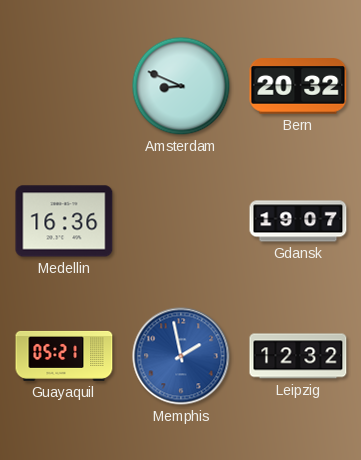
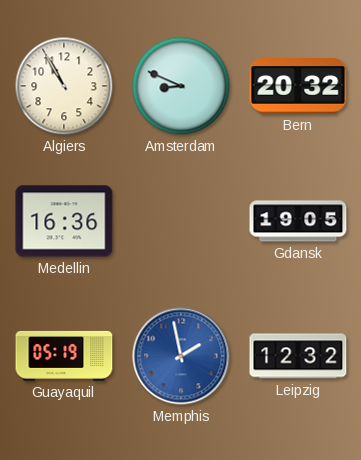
Algiers: none -> 10:55 (64, 86)
Gdansk: 19:07 -> 19:05 (298, 221)
Guayaquil: 05:21 -> 05:19 (64, 356)
